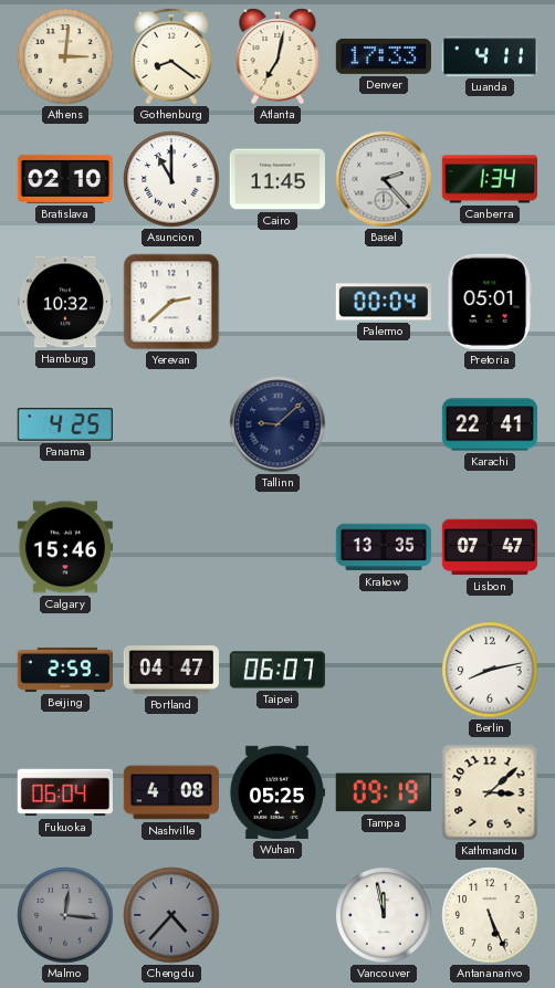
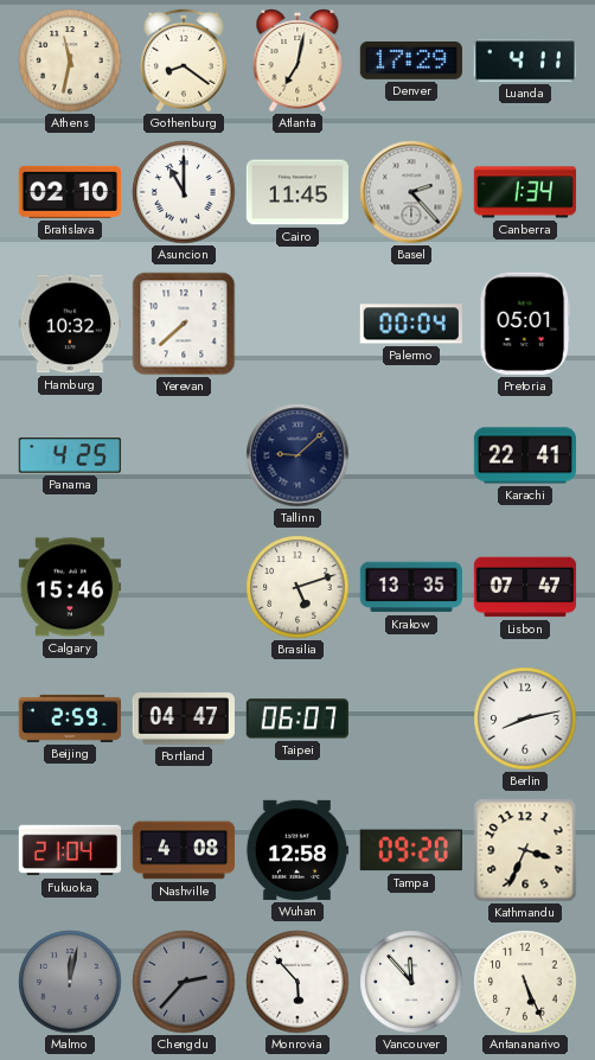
Athens: 3:01 -> 11:32 (70, 60)
Denver: 17:33 -> 17:29 (411, 60)
Yerevan: 2:38 -> 7:38 (184, 324)
Brasilia: none -> 5:12 (297, 587)
Fukuoka: 06:04 -> 21:04 (69, 850)
Wuhan: 05:25 -> 12:58 (296, 850)
Tampa: 09:19 -> 09:20 (411, 850)
Kathmandu: 3:08 -> 3:34 (525, 850)
Malmo: 12:16 -> 12:02 (70, 982)
Chengdu: 4:37 -> 2:37 (184, 982)
Monrovia: none -> 5:53 (297, 982)
Vancouver: 11:58 -> 11:53 (411, 982)
